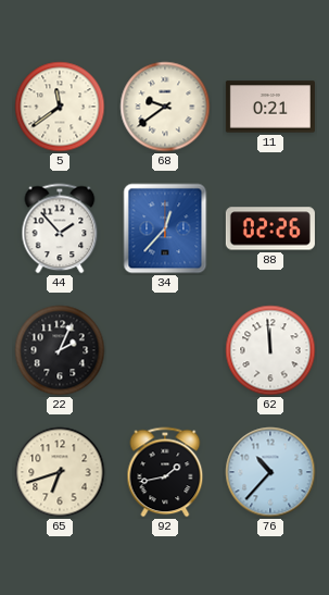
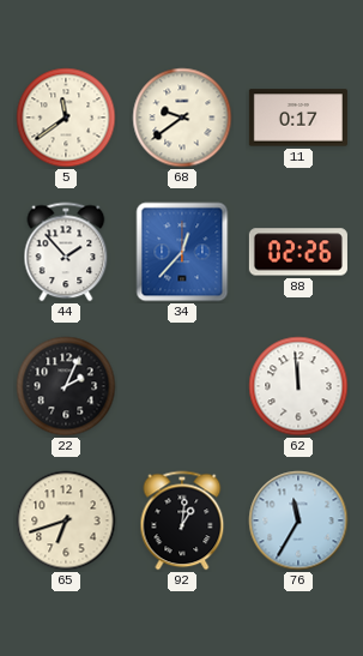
11: 0:21 -> 0:17 (298, 118)
92: 1:43 -> 1:01 (182, 520)
76: 10:37 -> 11:35 (298, 520)
